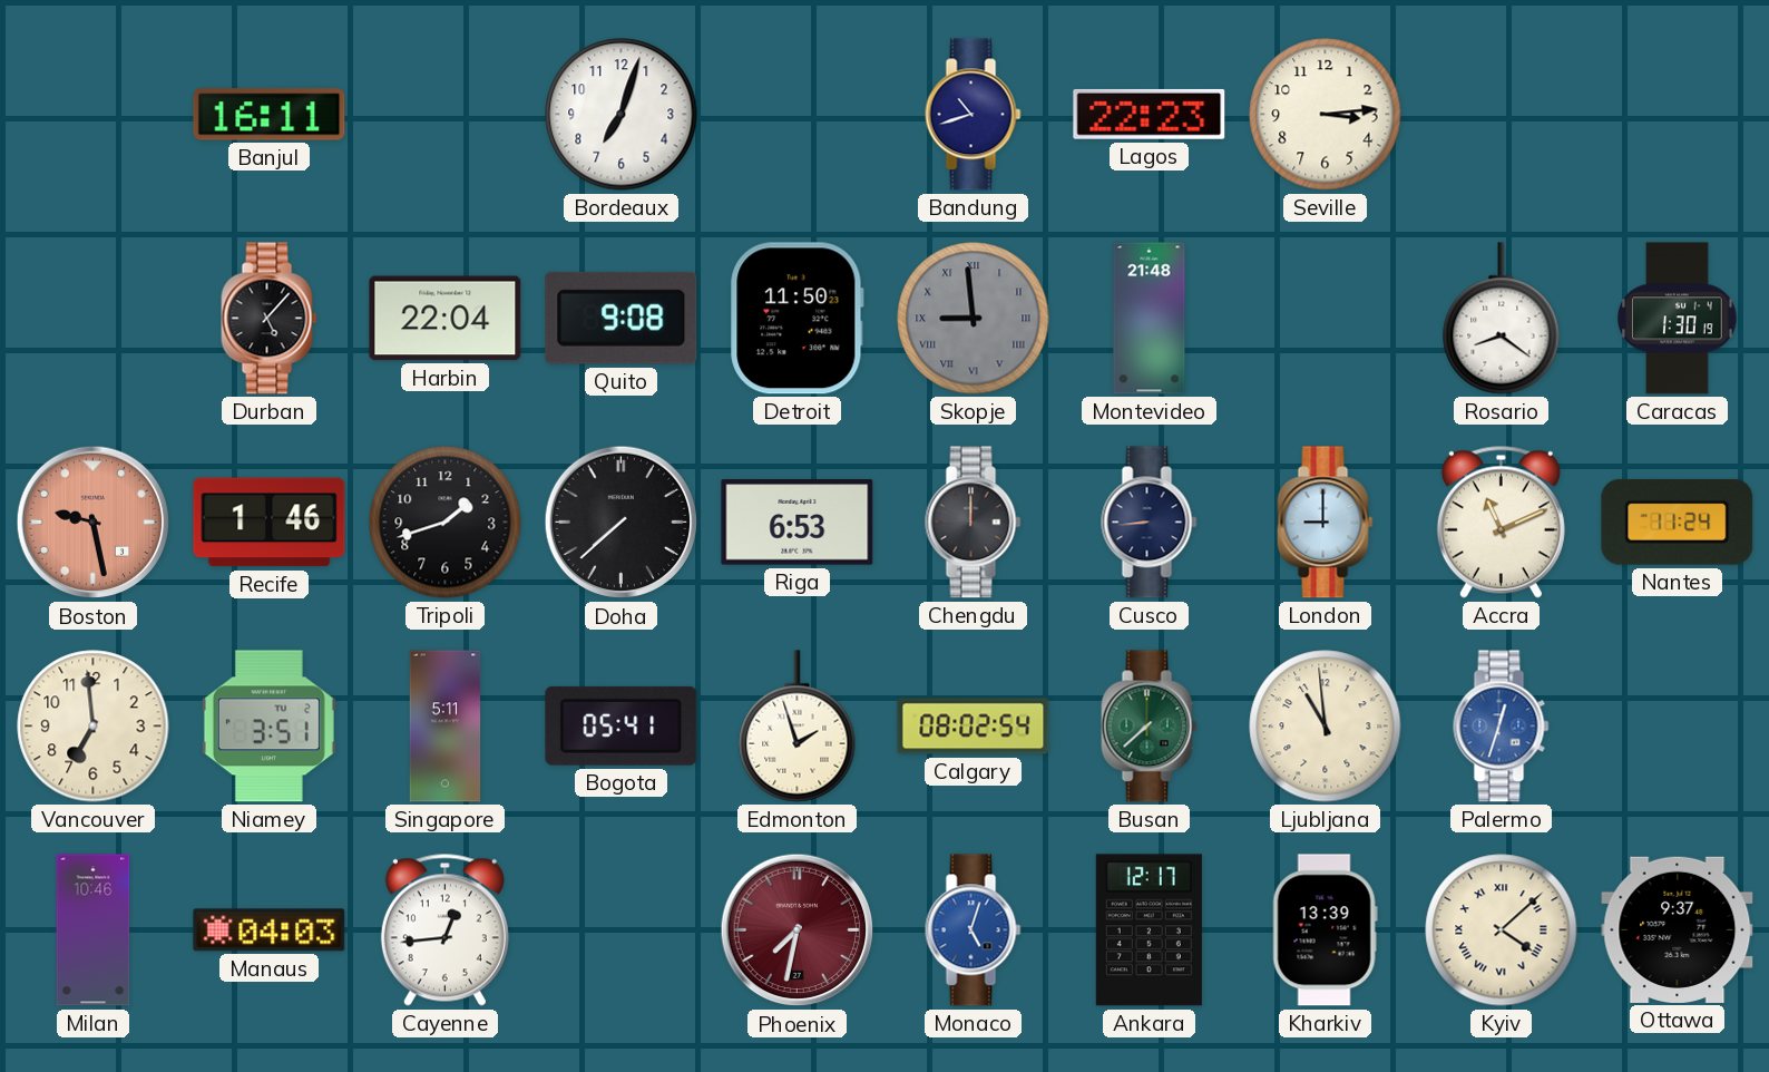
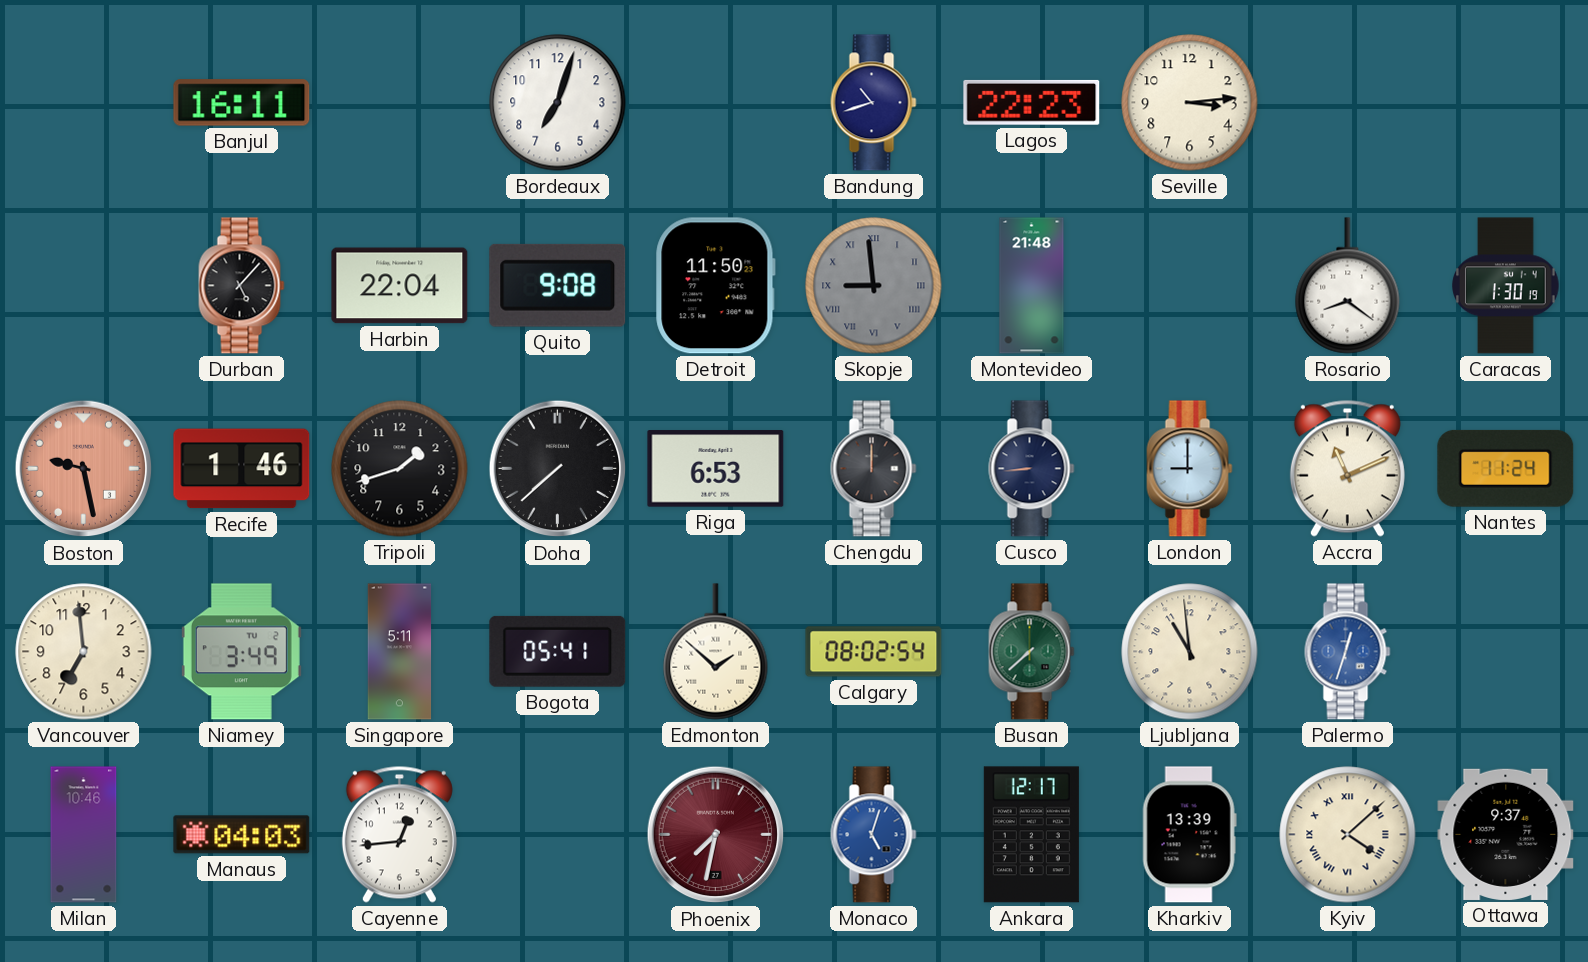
Niamey: 3:51 -> 3:49 (241, 652)
Edmonton: 1:57 -> 1:52 (716, 652)
